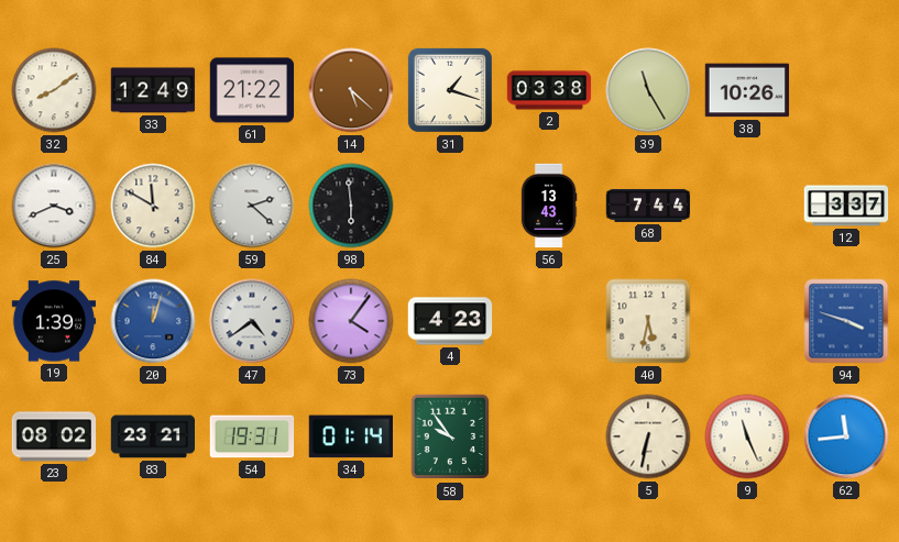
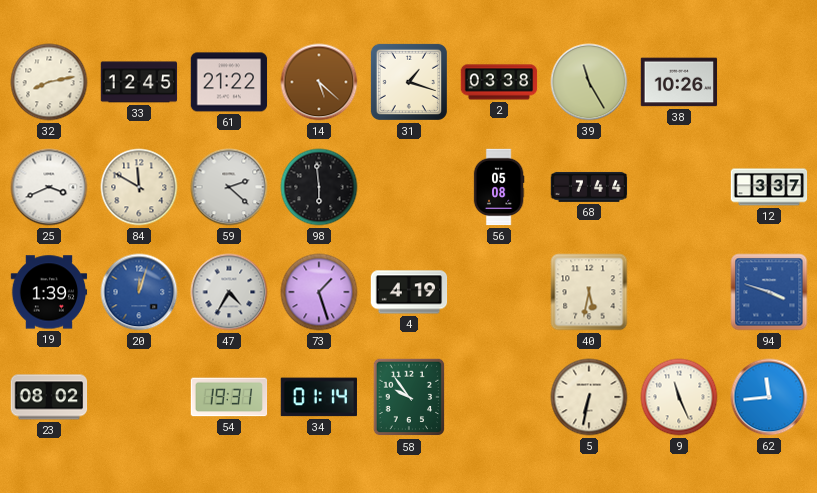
32: 8:09 -> 8:13 (49, 82)
33: 12:49 -> 12:45 (139, 82)
56: 13:43 -> 05:08 (499, 187)
47: 4:39 -> 4:35 (229, 292)
73: 4:06 -> 1:27 (319, 292)
4: 4:23 -> 4:19 (409, 292)
83: 23:21 -> none (153, 436)
